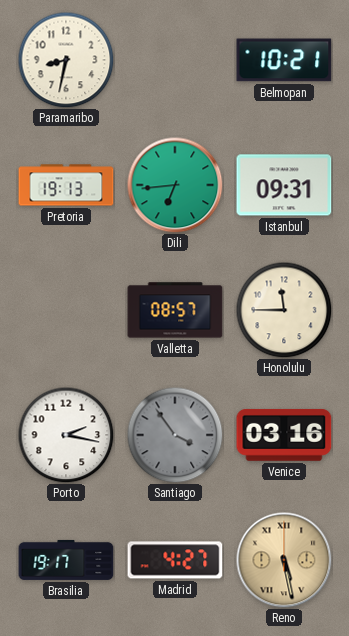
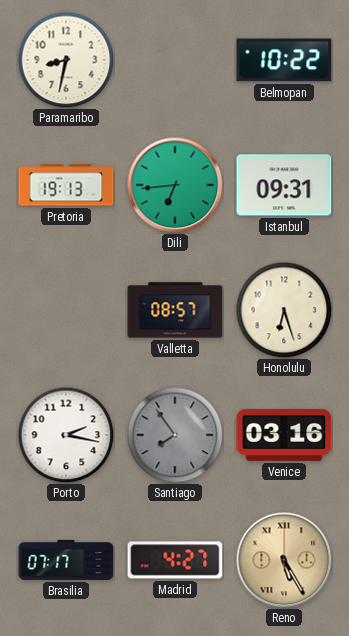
Belmopan: 10:21 -> 10:22 (284, 60)
Honolulu: 11:45 -> 6:27 (284, 310)
Santiago: 3:54 -> 7:54 (175, 435)
Brasilia: 19:17 -> 07:17 (66, 560)
Reno: 5:28 -> 5:25 (284, 560)
